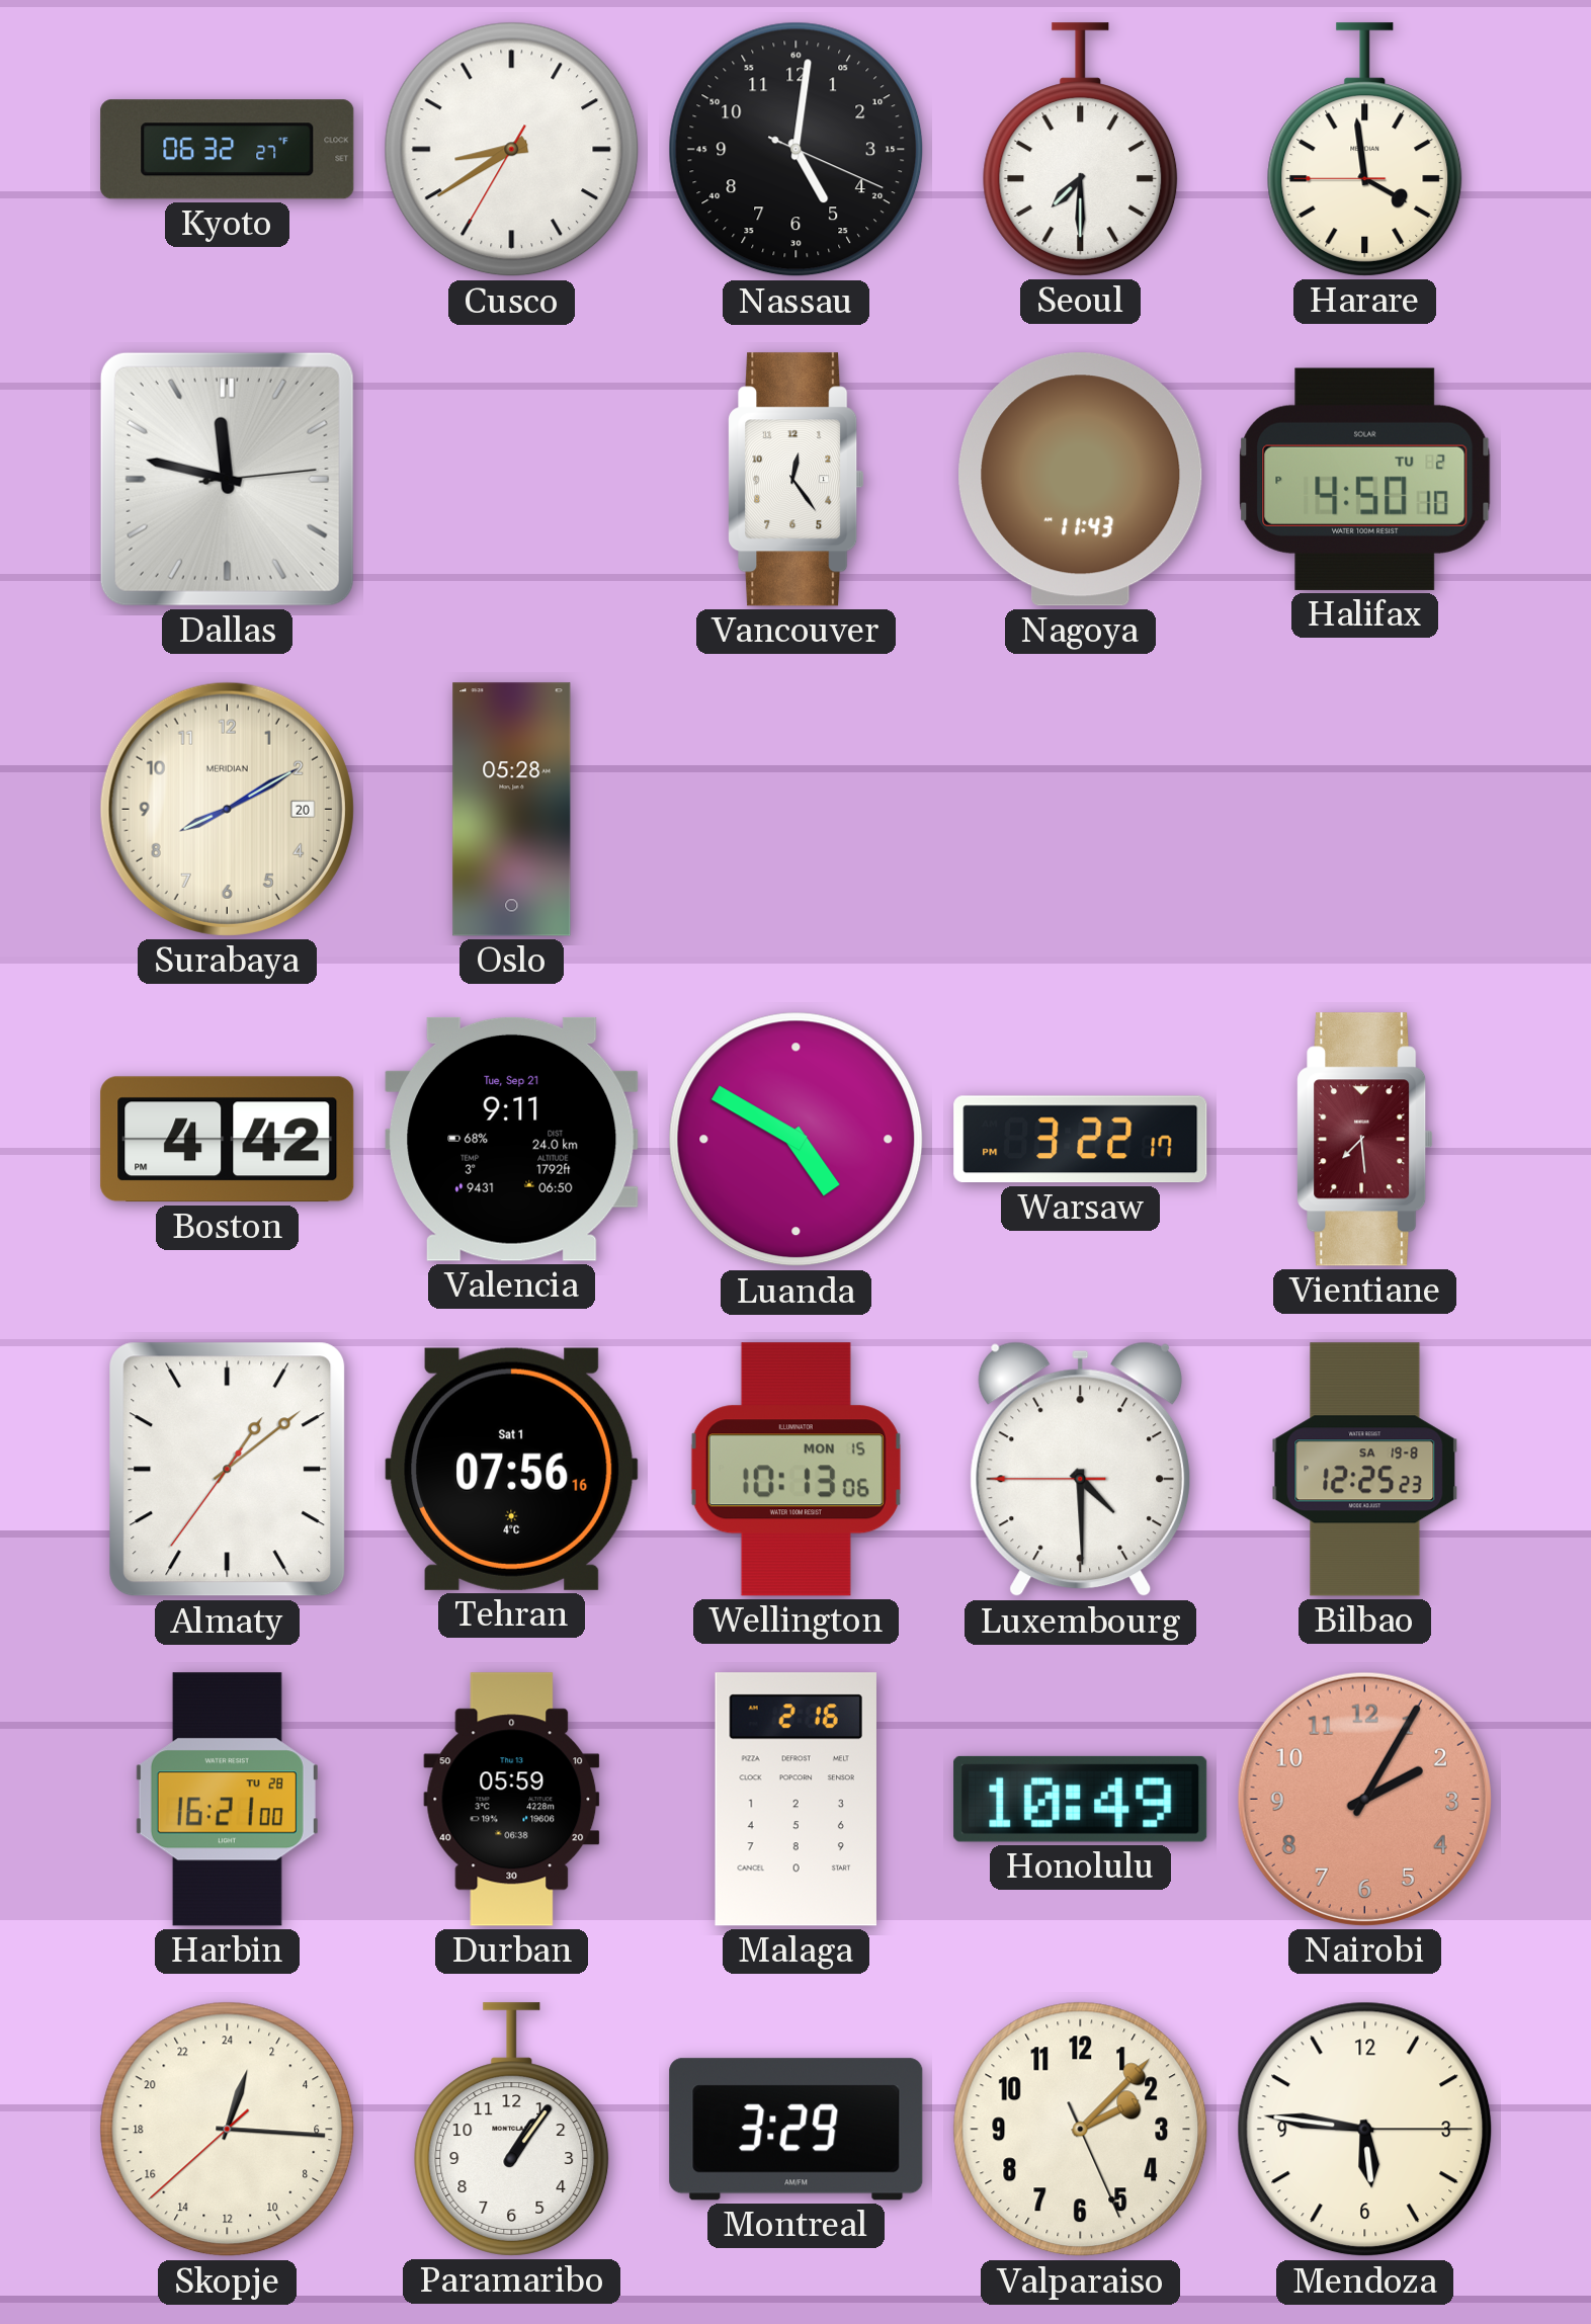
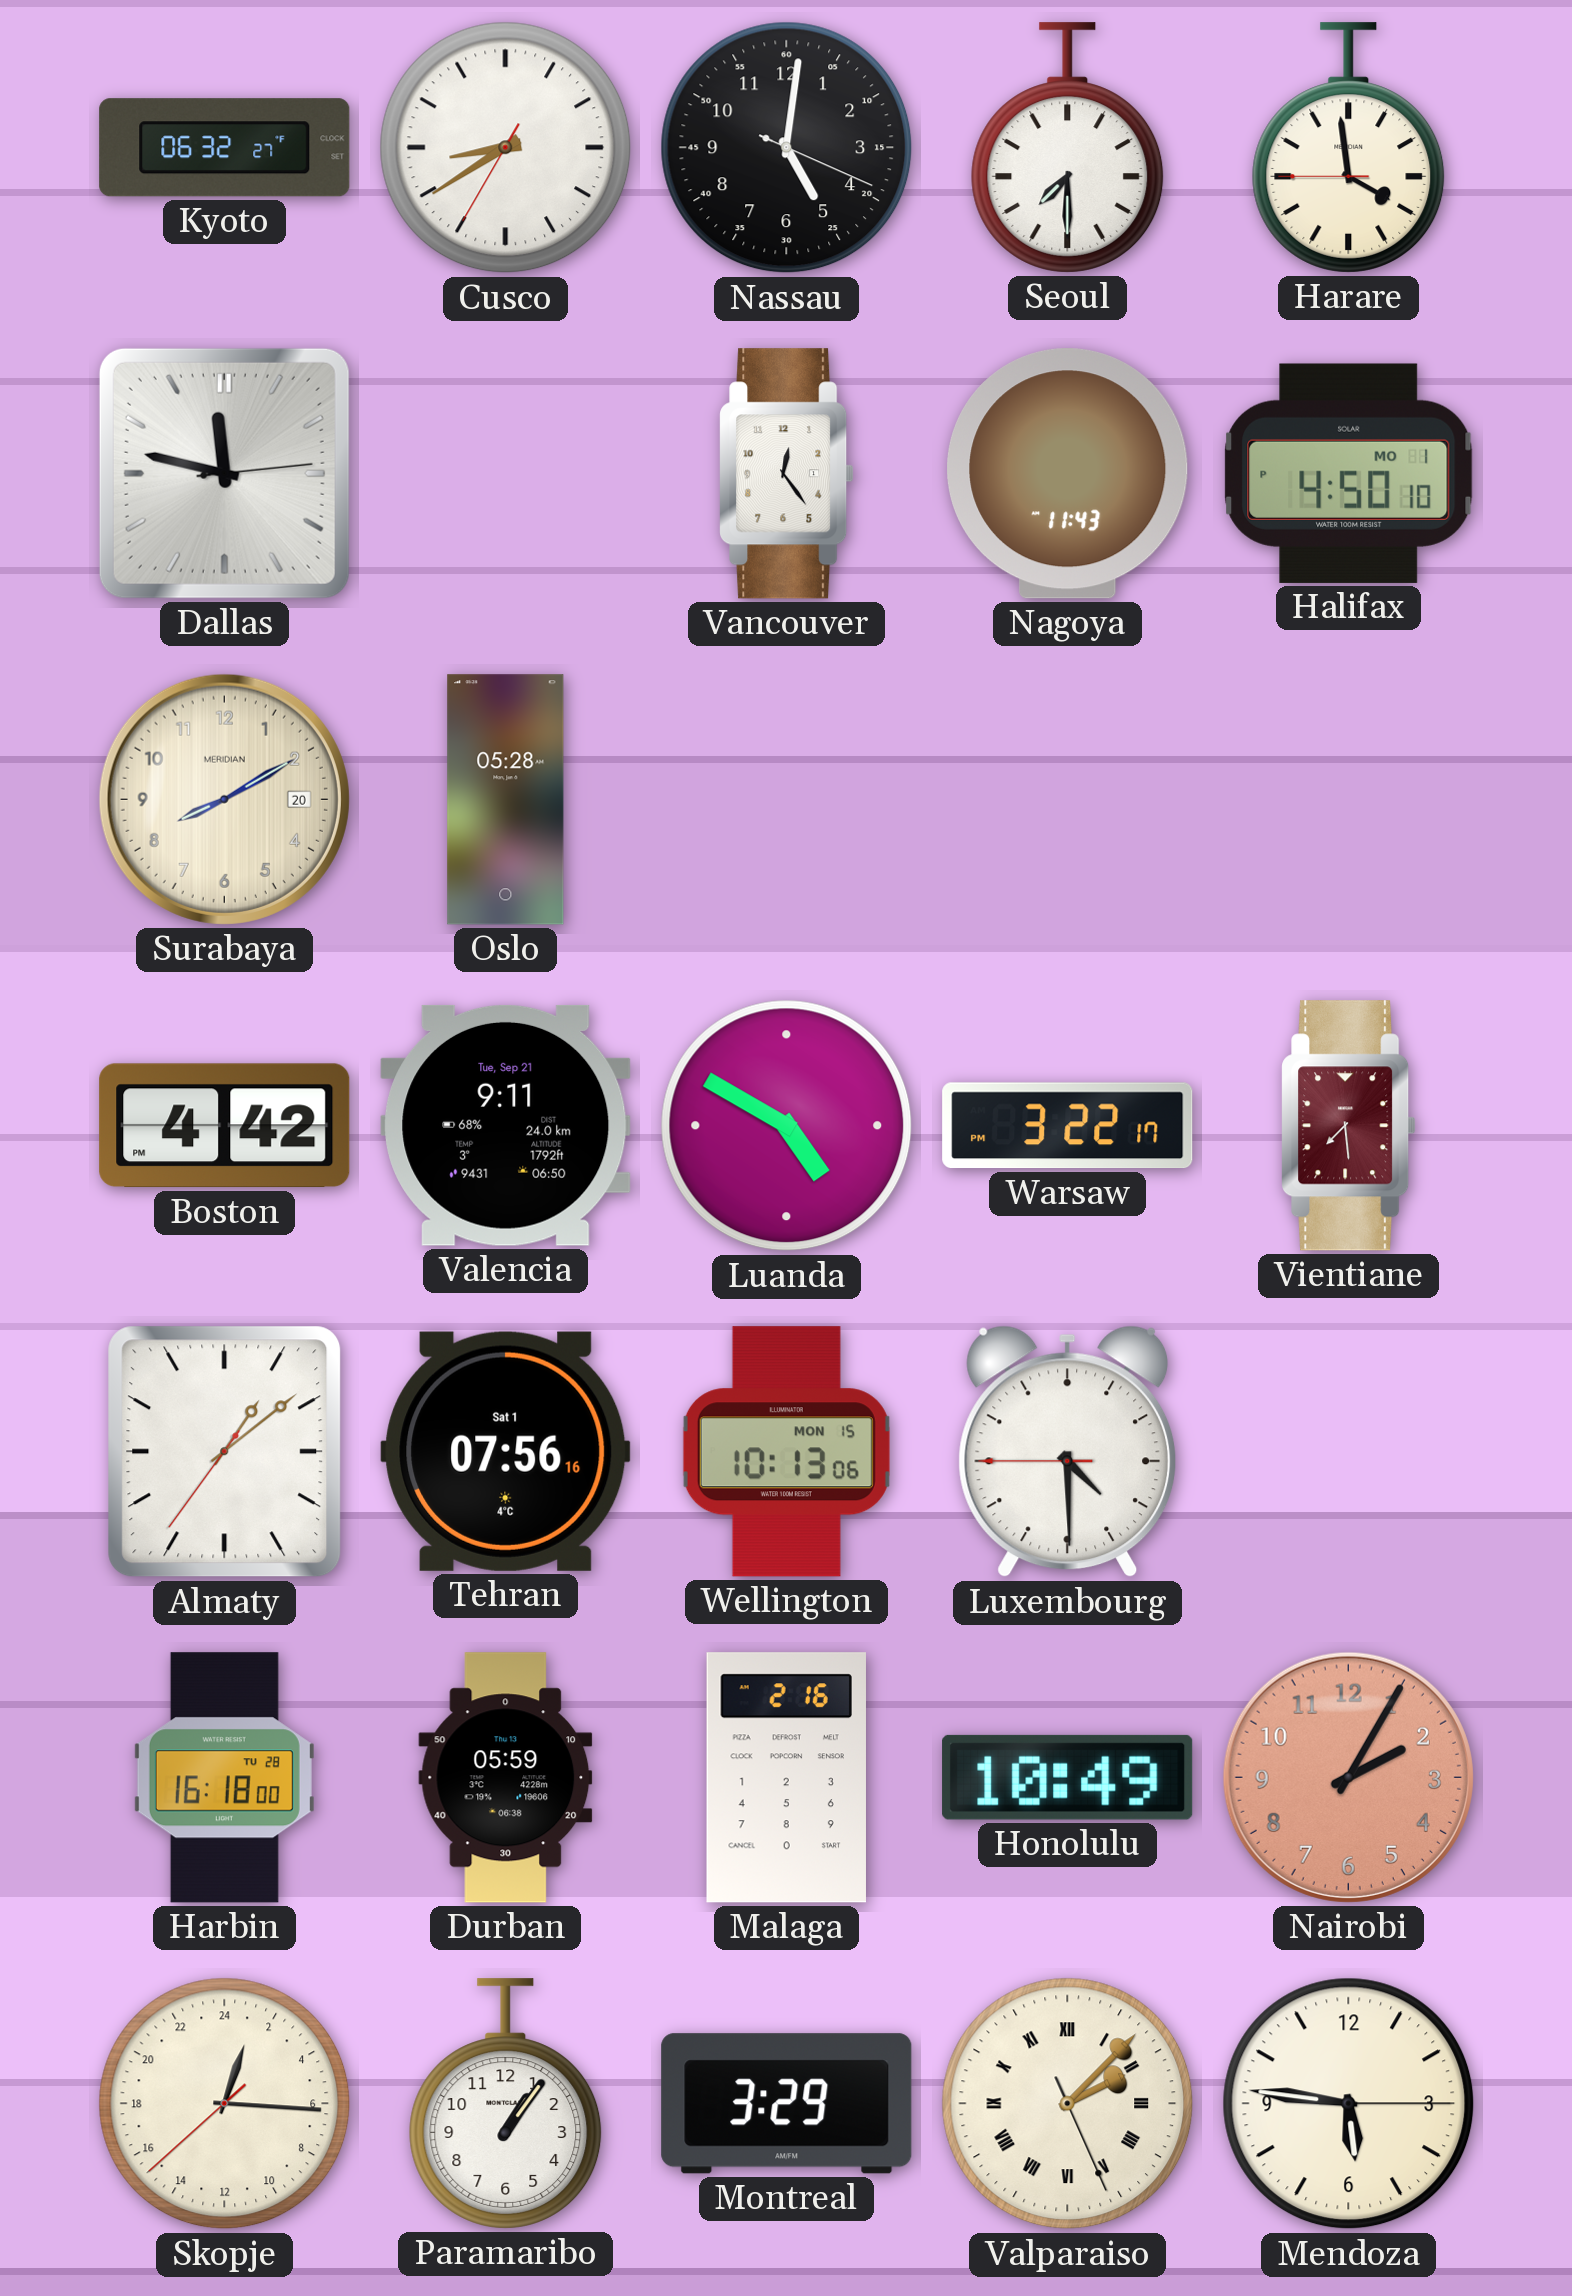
Halifax date: TU 2 -> MO 1 (1349, 473)
Bilbao: 12:25 -> none (1365, 1470)
Harbin: 16:21 -> 16:18 (224, 1778)
Valparaiso numerals: Arabic -> Roman (1068, 2104)
